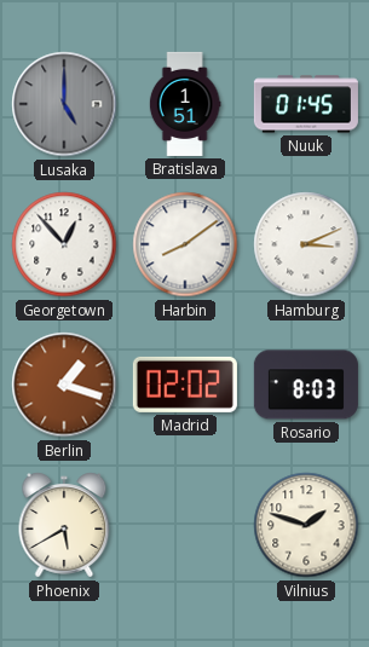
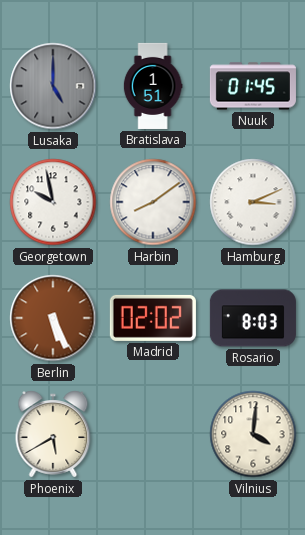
Georgetown: 12:53 -> 9:58 (53, 202)
Berlin: 1:18 -> 5:26 (53, 318)
Vilnius: 1:48 -> 4:01 (253, 434)
